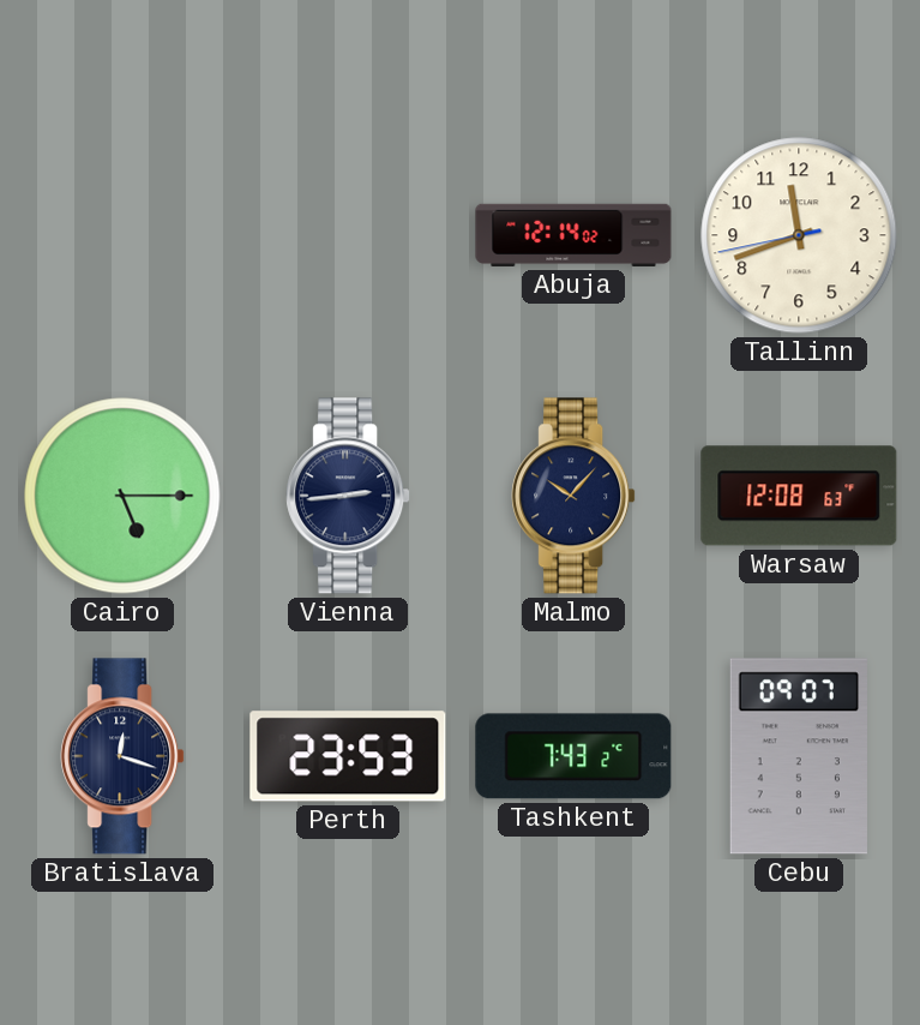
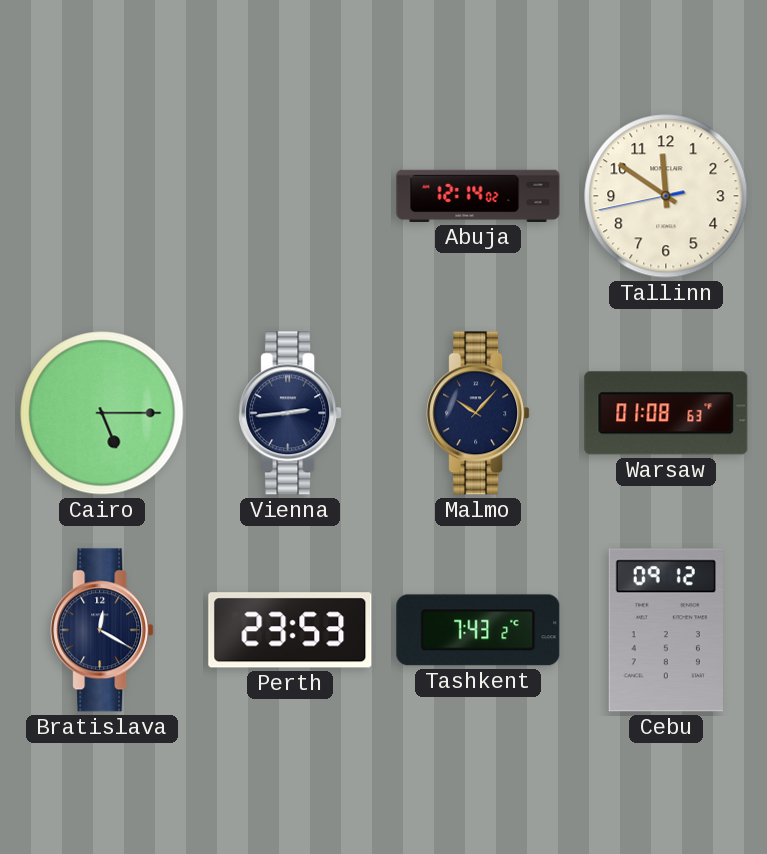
Tallinn: 11:41 -> 11:50 (666, 196)
Warsaw: 12:08 -> 01:08 (666, 413)
Bratislava: 12:18 -> 12:20 (102, 630)
Cebu: 09:07 -> 09:12 (665, 630)
